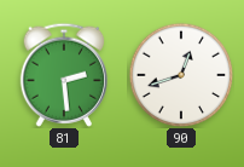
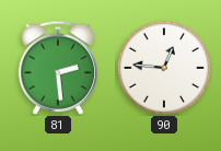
90: 12:42 -> 12:46 (164, 68)
